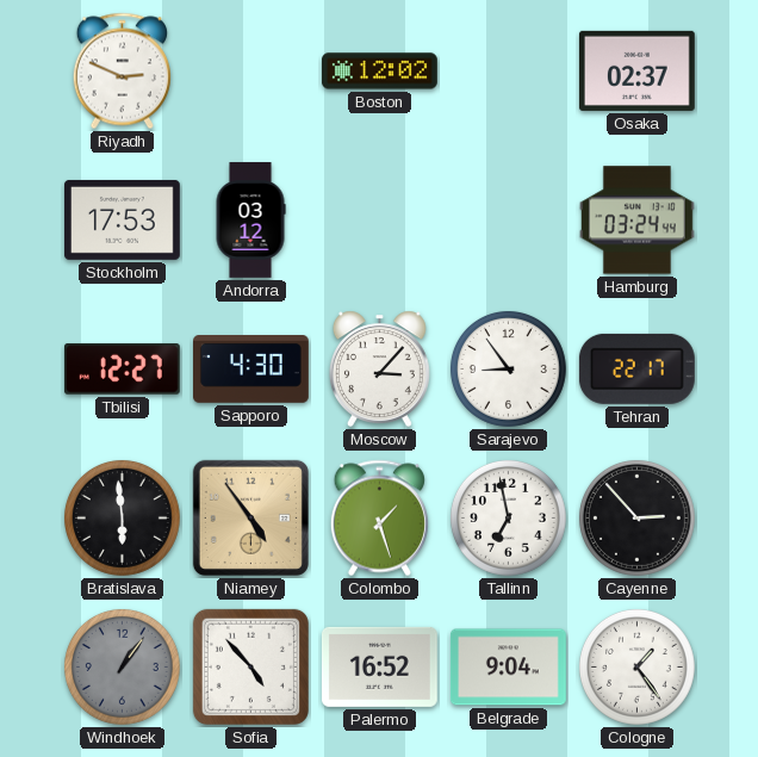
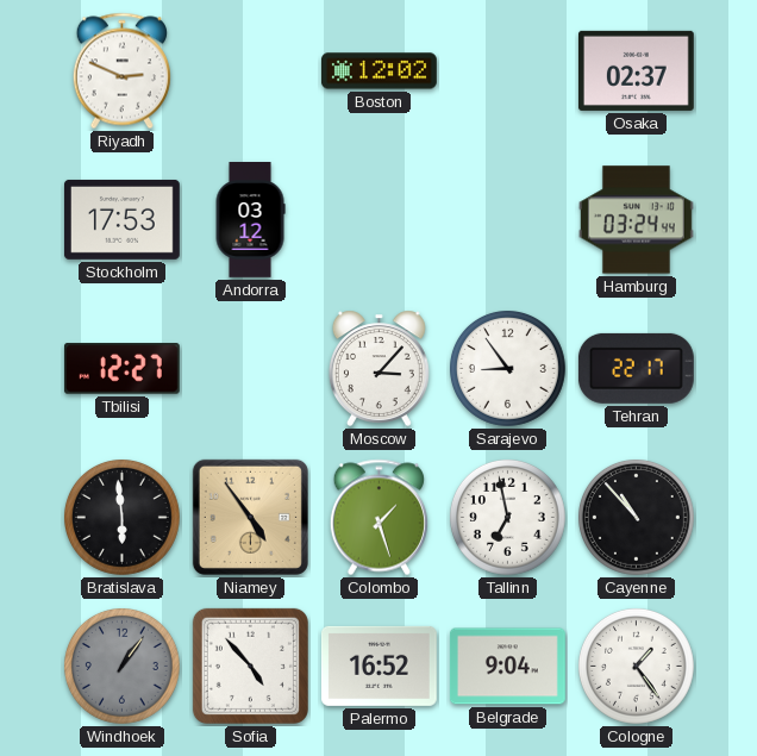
Sapporo: 4:30 -> none (251, 370)
Cayenne: 2:53 -> 10:53 (636, 517)
